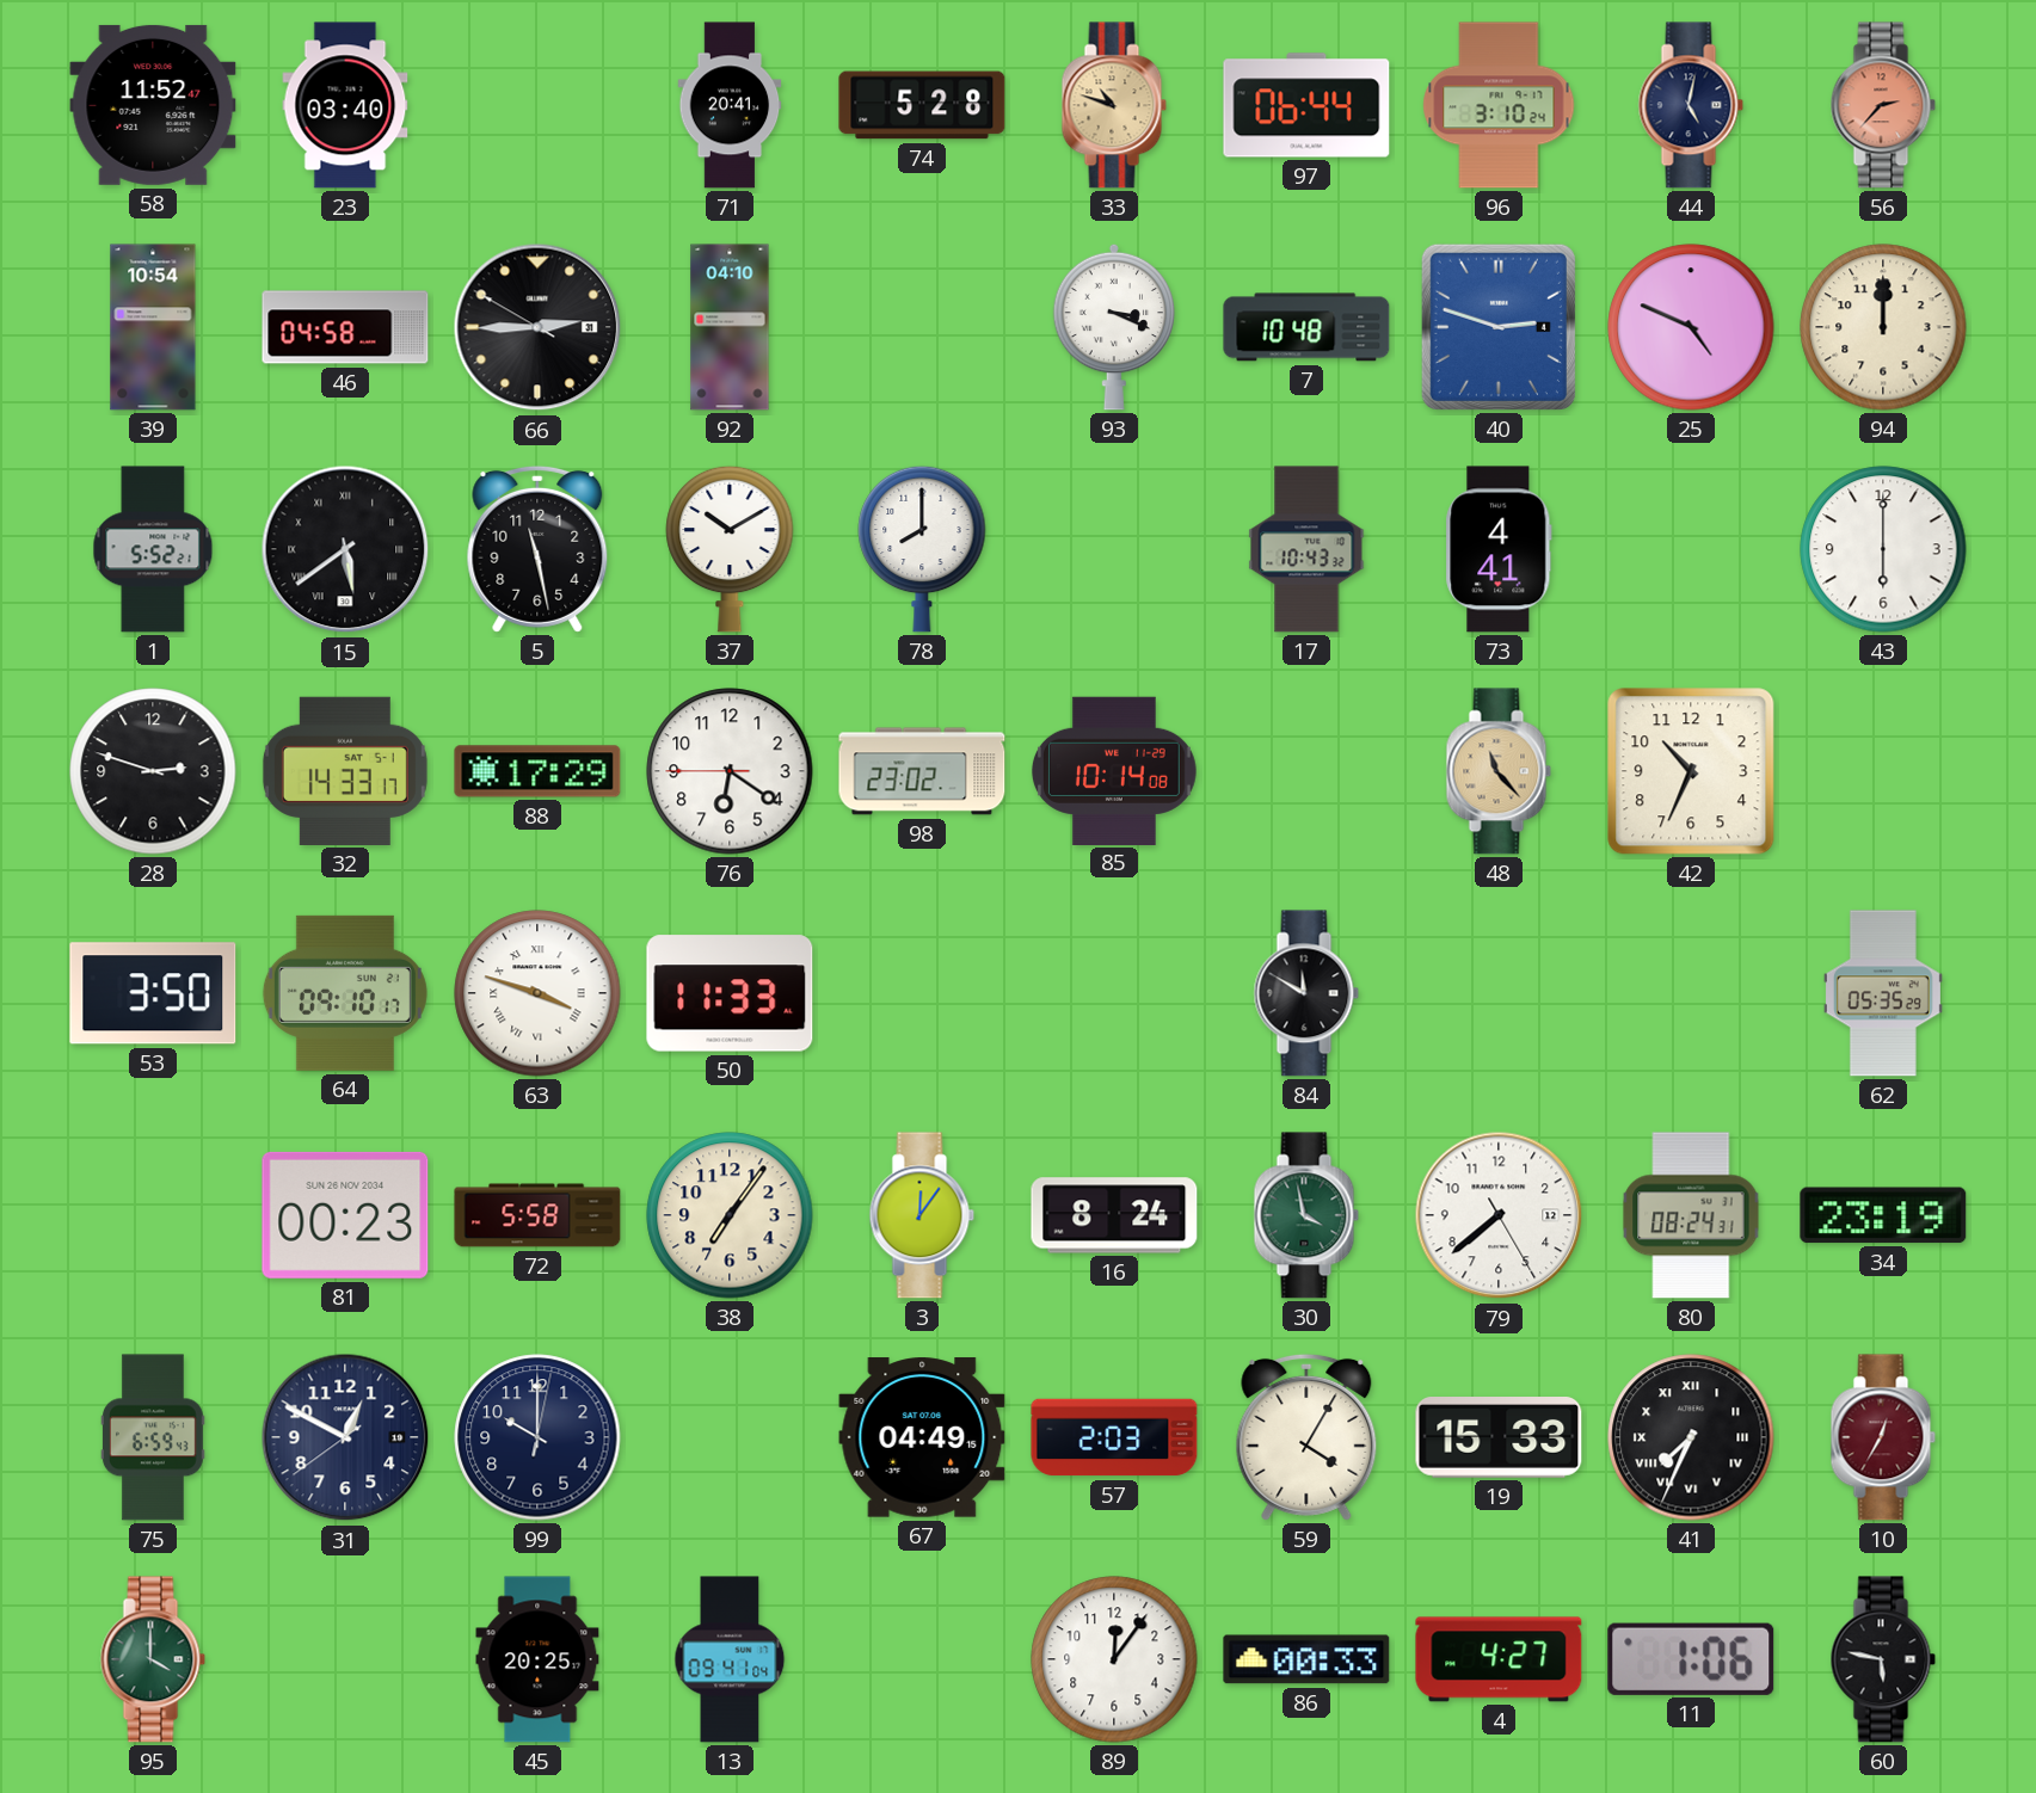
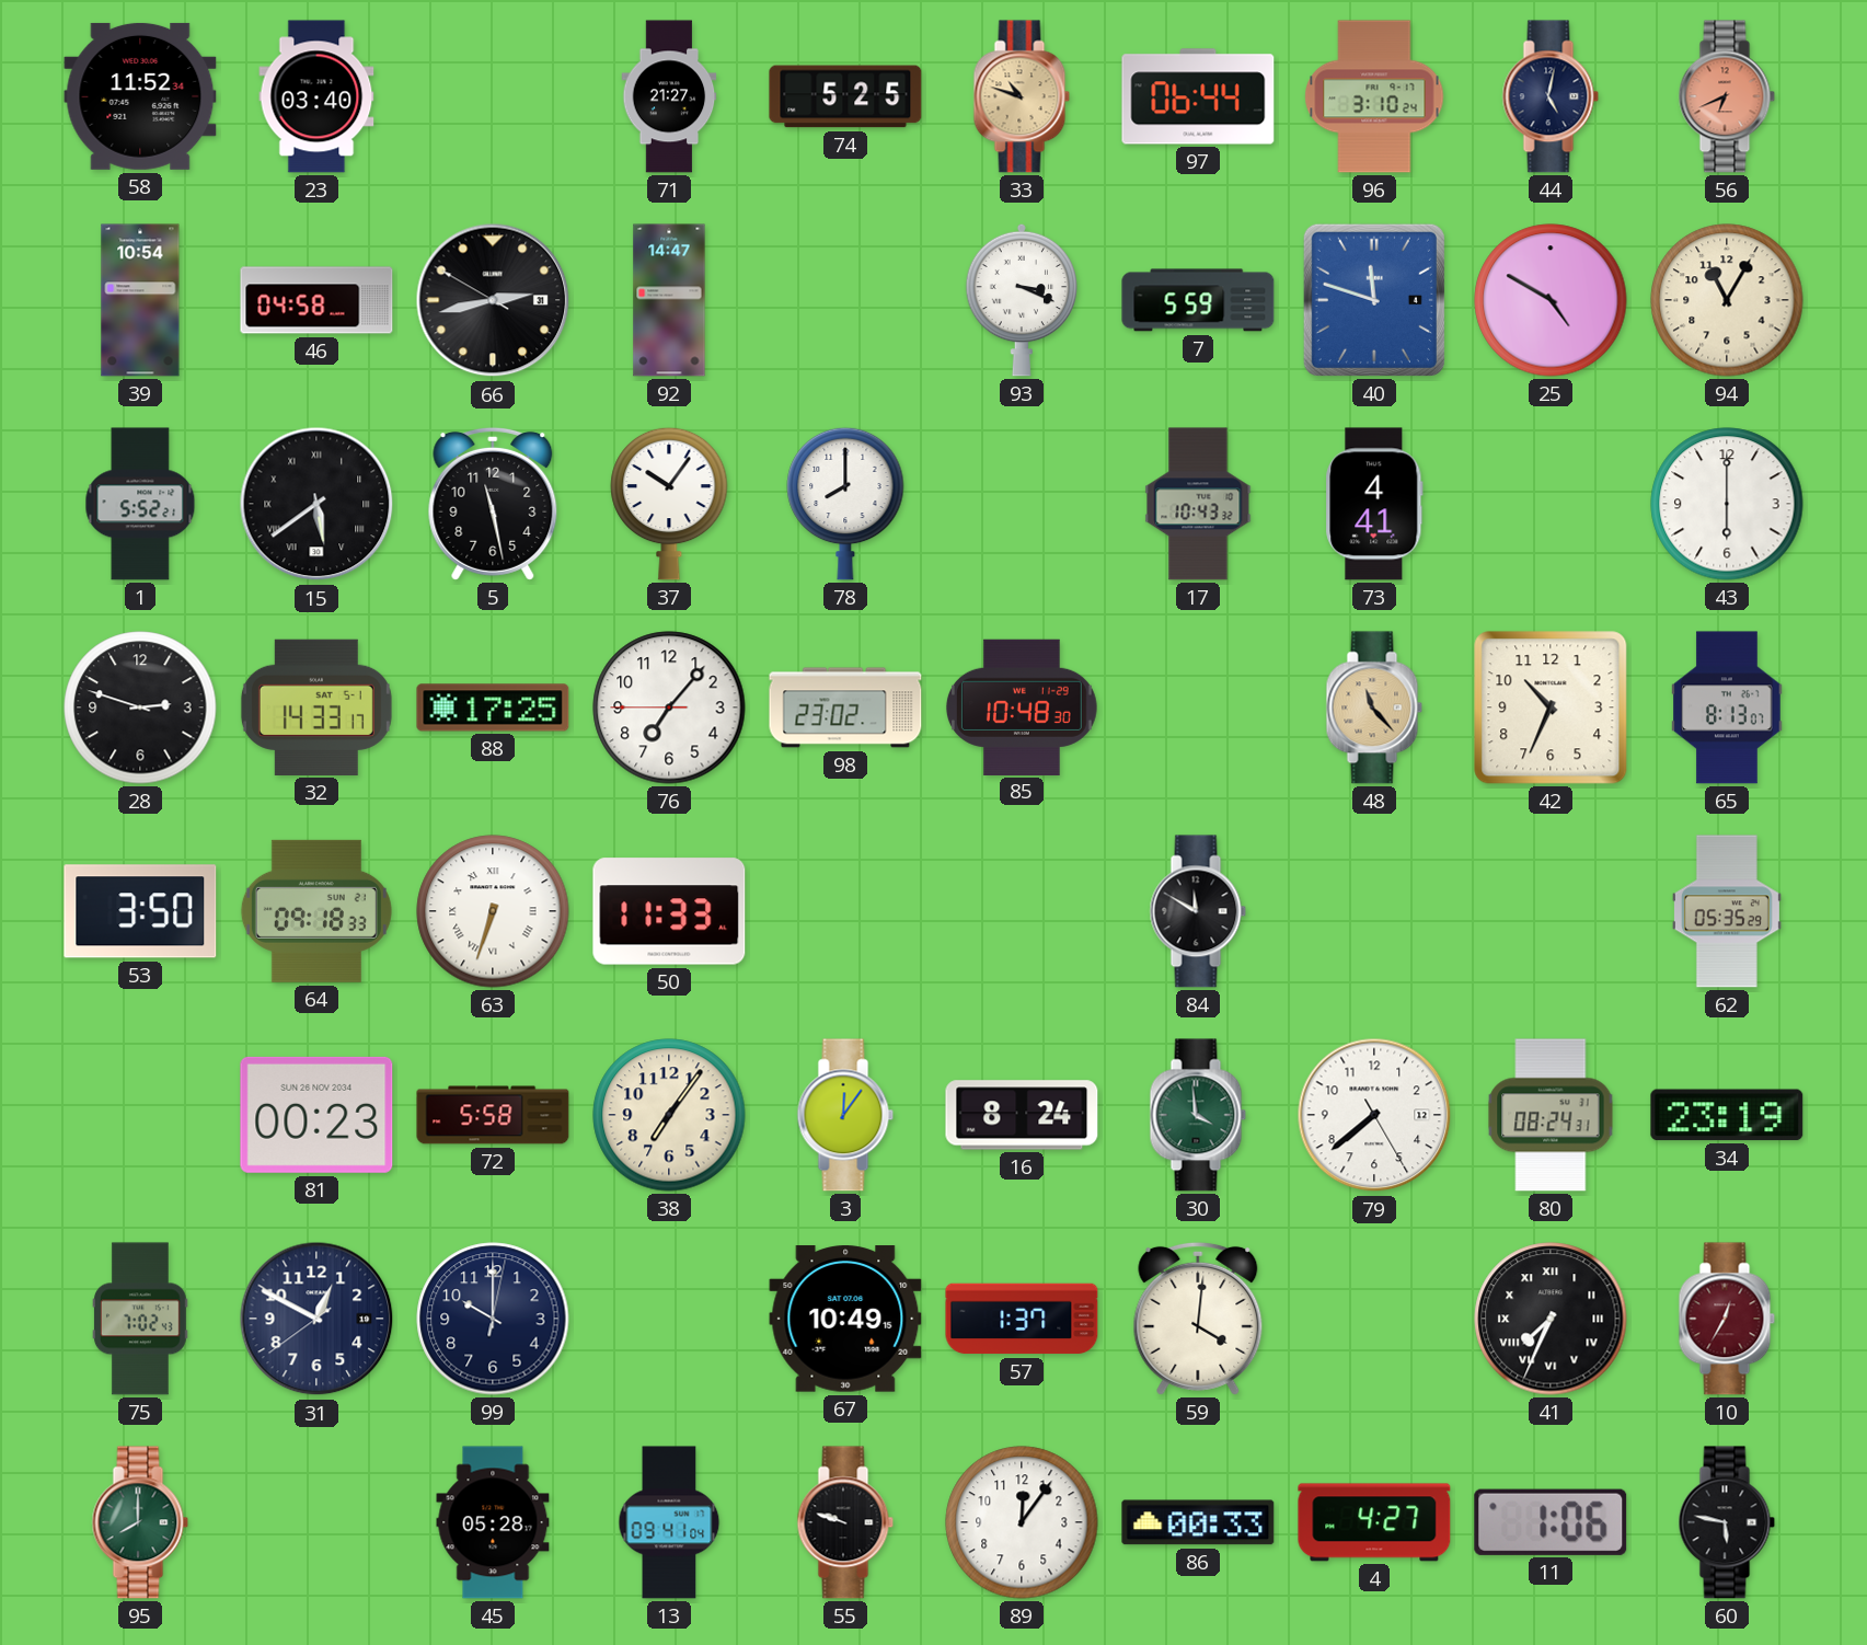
58: 11:52:47 -> 11:52:34 (140, 96)
71: 20:41 -> 21:27 (669, 96)
74: 5:28 -> 5:25 (845, 96)
56: 2:37 -> 6:41 (1727, 96)
66: 2:44 -> 2:42 (493, 300)
92: 04:10 -> 14:47 (669, 300)
7: 10:48 -> 5:59 (1198, 300)
40: 2:48 -> 11:48 (1374, 300)
25: 4:49 -> 4:50 (1551, 300)
94: 12:00 -> 11:05 (1727, 300)
37: 10:10 -> 10:06 (669, 504)
88: 17:29 -> 17:25 (493, 708)
76: 6:20 -> 7:06 (669, 708)
85: 10:14 -> 10:48 (1022, 706)
65: none -> 8:13 (1727, 708)
64: 09:10 -> 09:18 (316, 911)
63: 3:48 -> 6:33 (493, 911)
30: 3:58 -> 3:59 (1198, 1115)
75: 6:59 -> 7:02 (140, 1319)
67: 04:49 -> 10:49 (845, 1319)
57: 2:03 -> 1:37 (1022, 1319)
59: 4:05 -> 4:01 (1198, 1319)
19: 15:33 -> none (1499, 1438)
95: 4:00 -> 8:00 (140, 1522)
45: 20:25 -> 05:28 (493, 1522)
55: none -> 9:48 (845, 1522)
